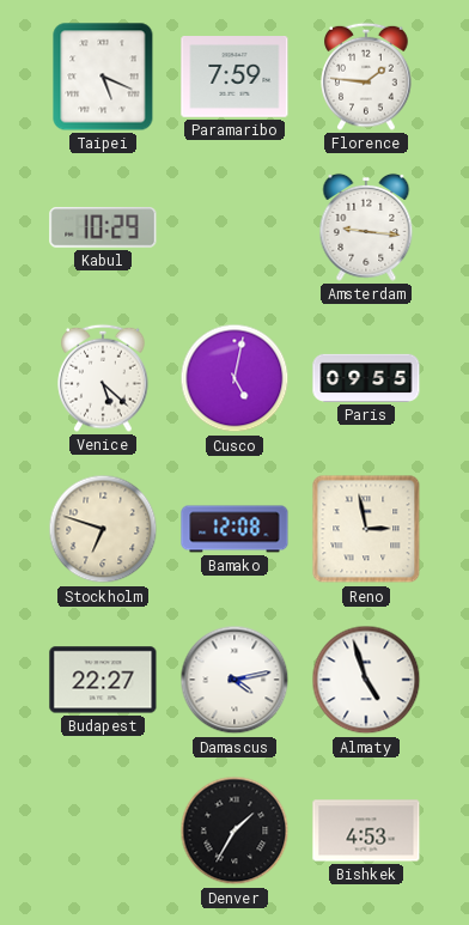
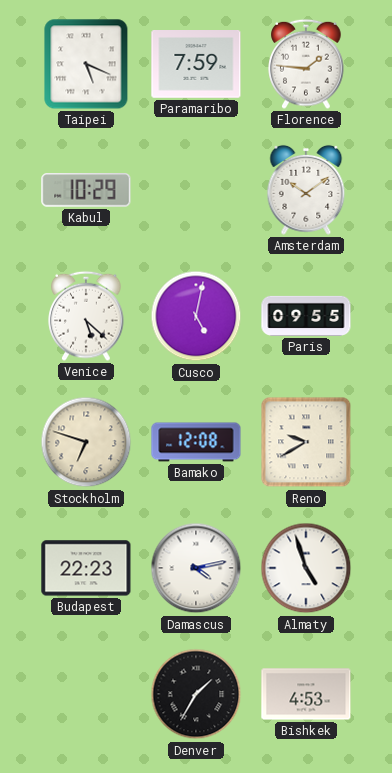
Amsterdam: 9:16 -> 10:09 (306, 190)
Reno: 2:58 -> 9:40 (306, 442)
Budapest: 22:27 -> 22:23 (86, 568)
